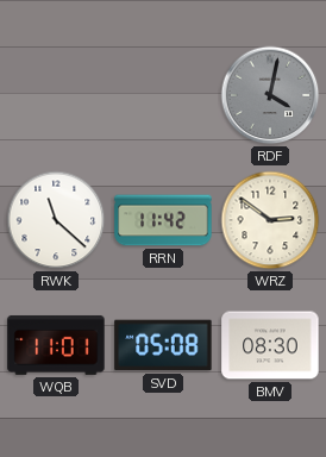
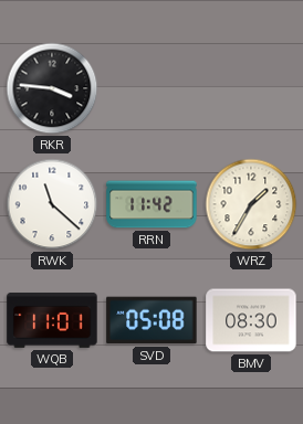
RKR: none -> 3:46 (52, 88)
RDF: 4:02 -> none (270, 95)
WRZ: 2:51 -> 1:35 (251, 204)
